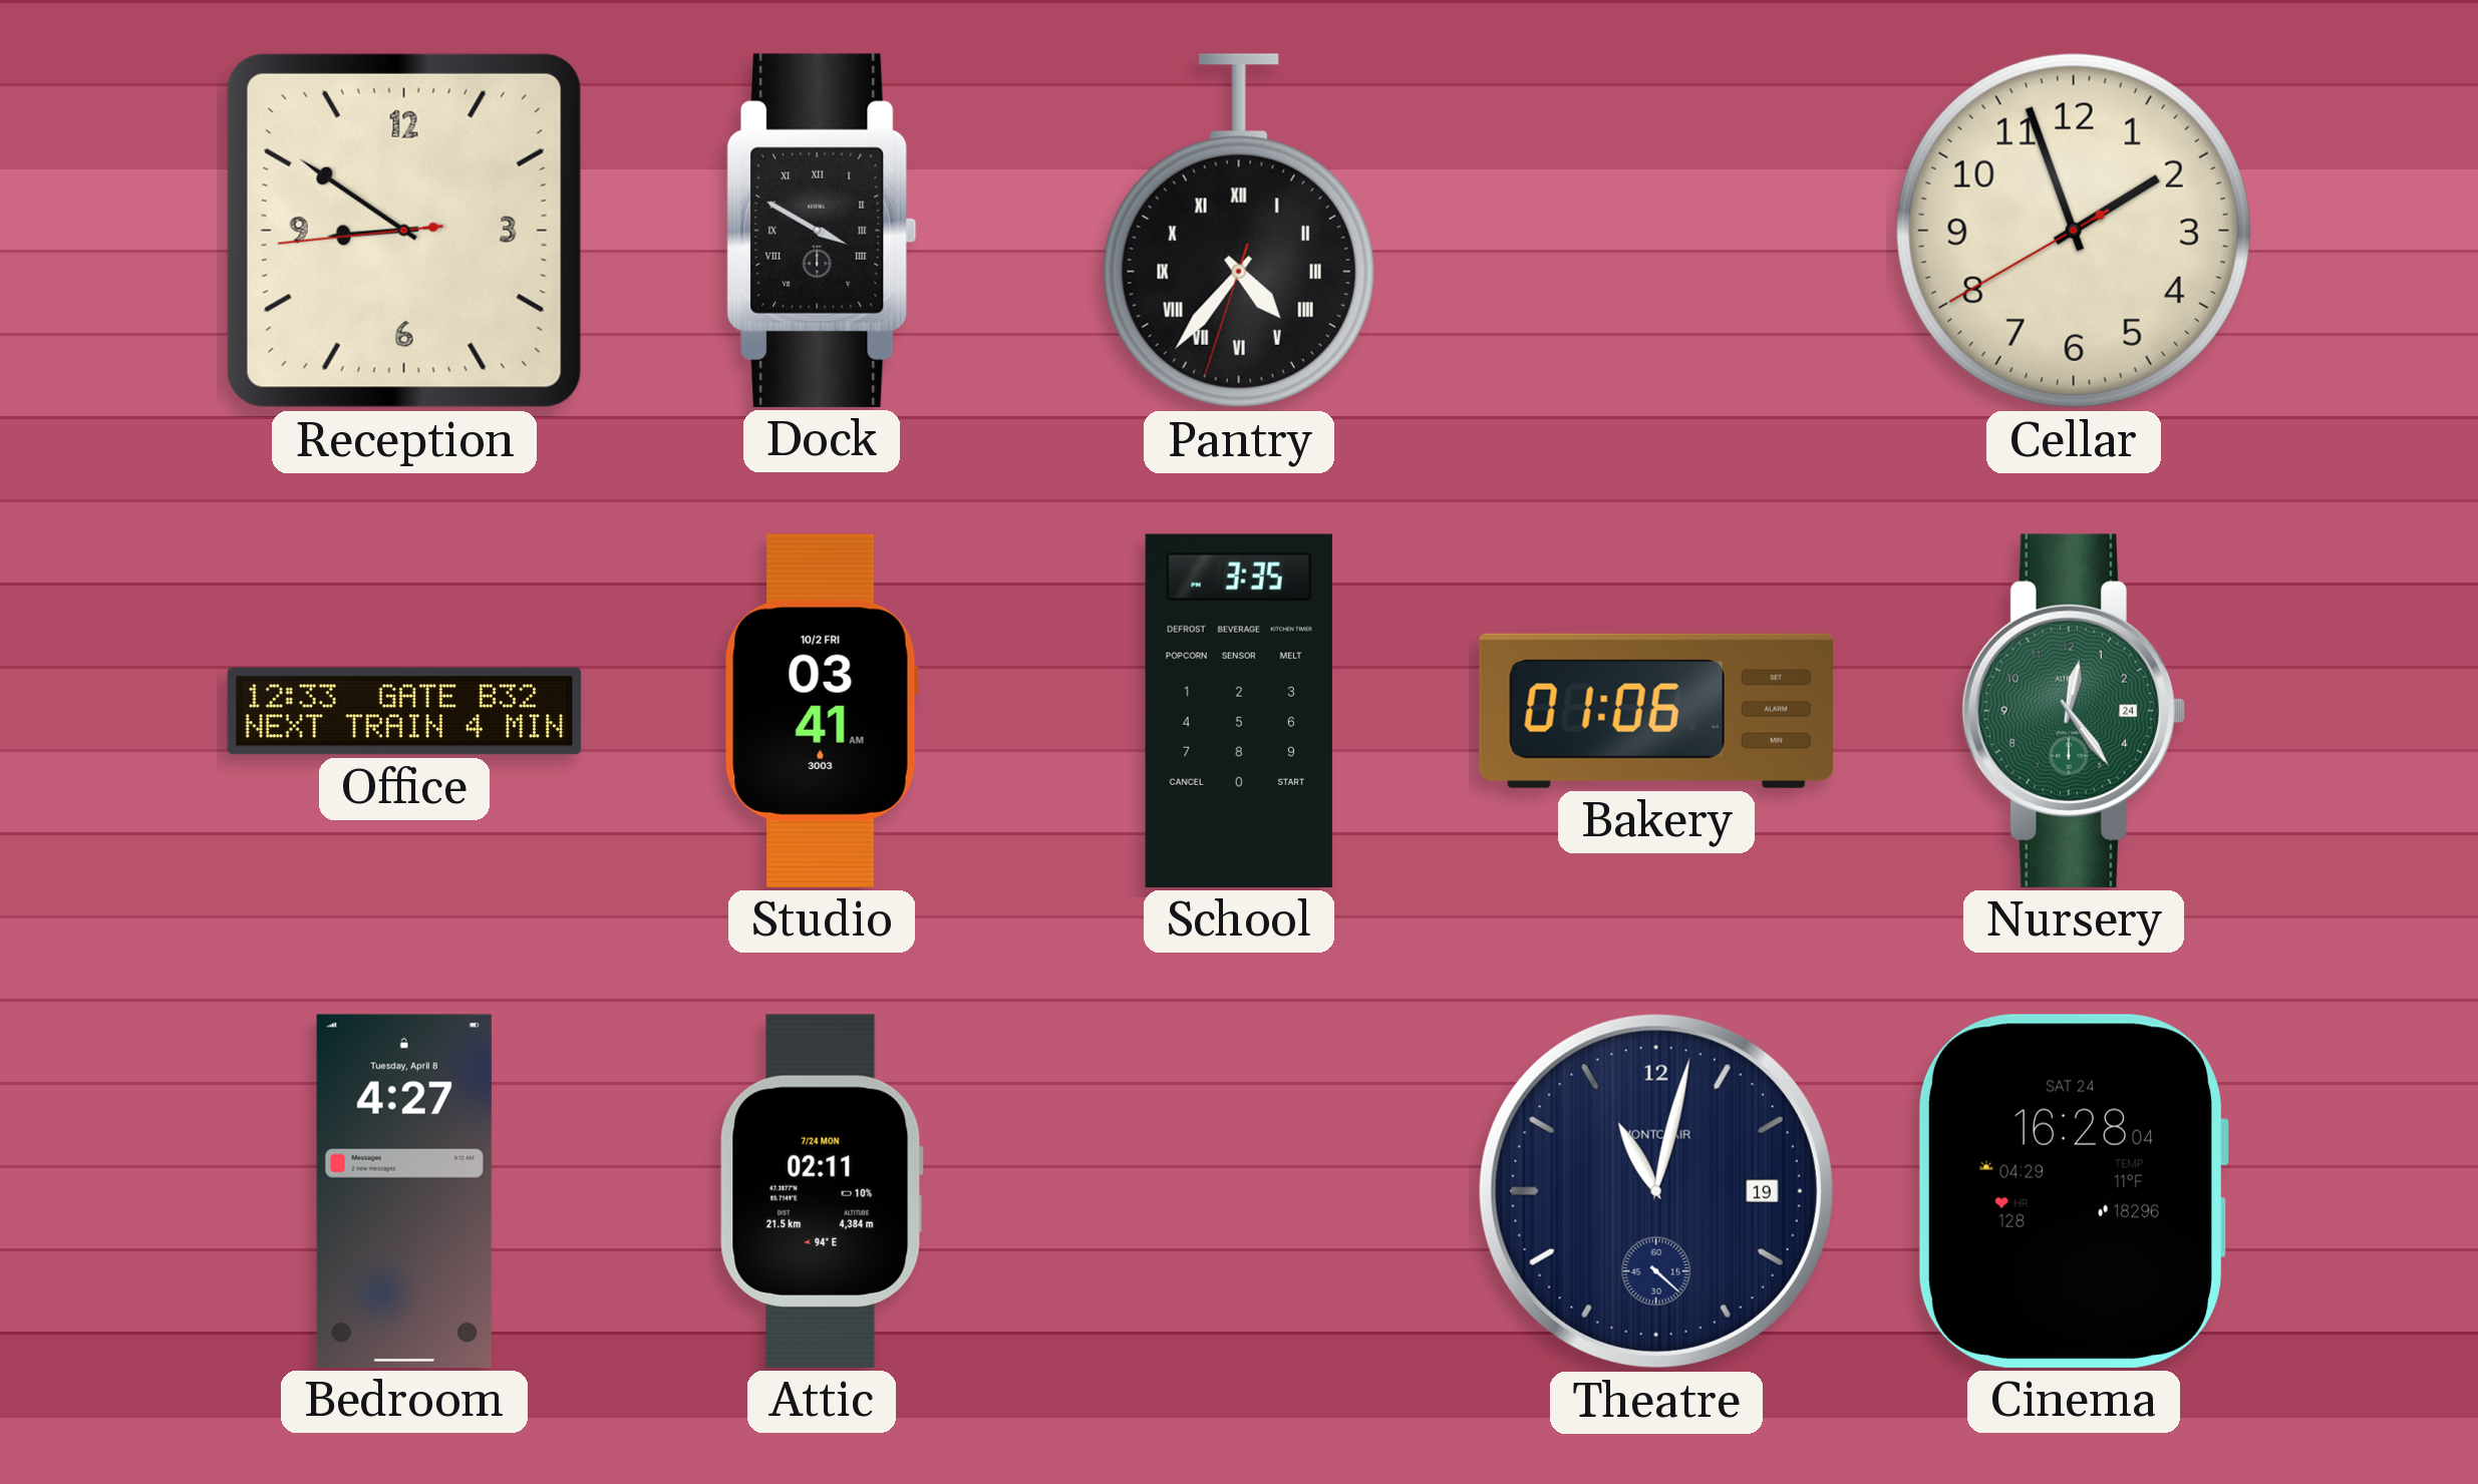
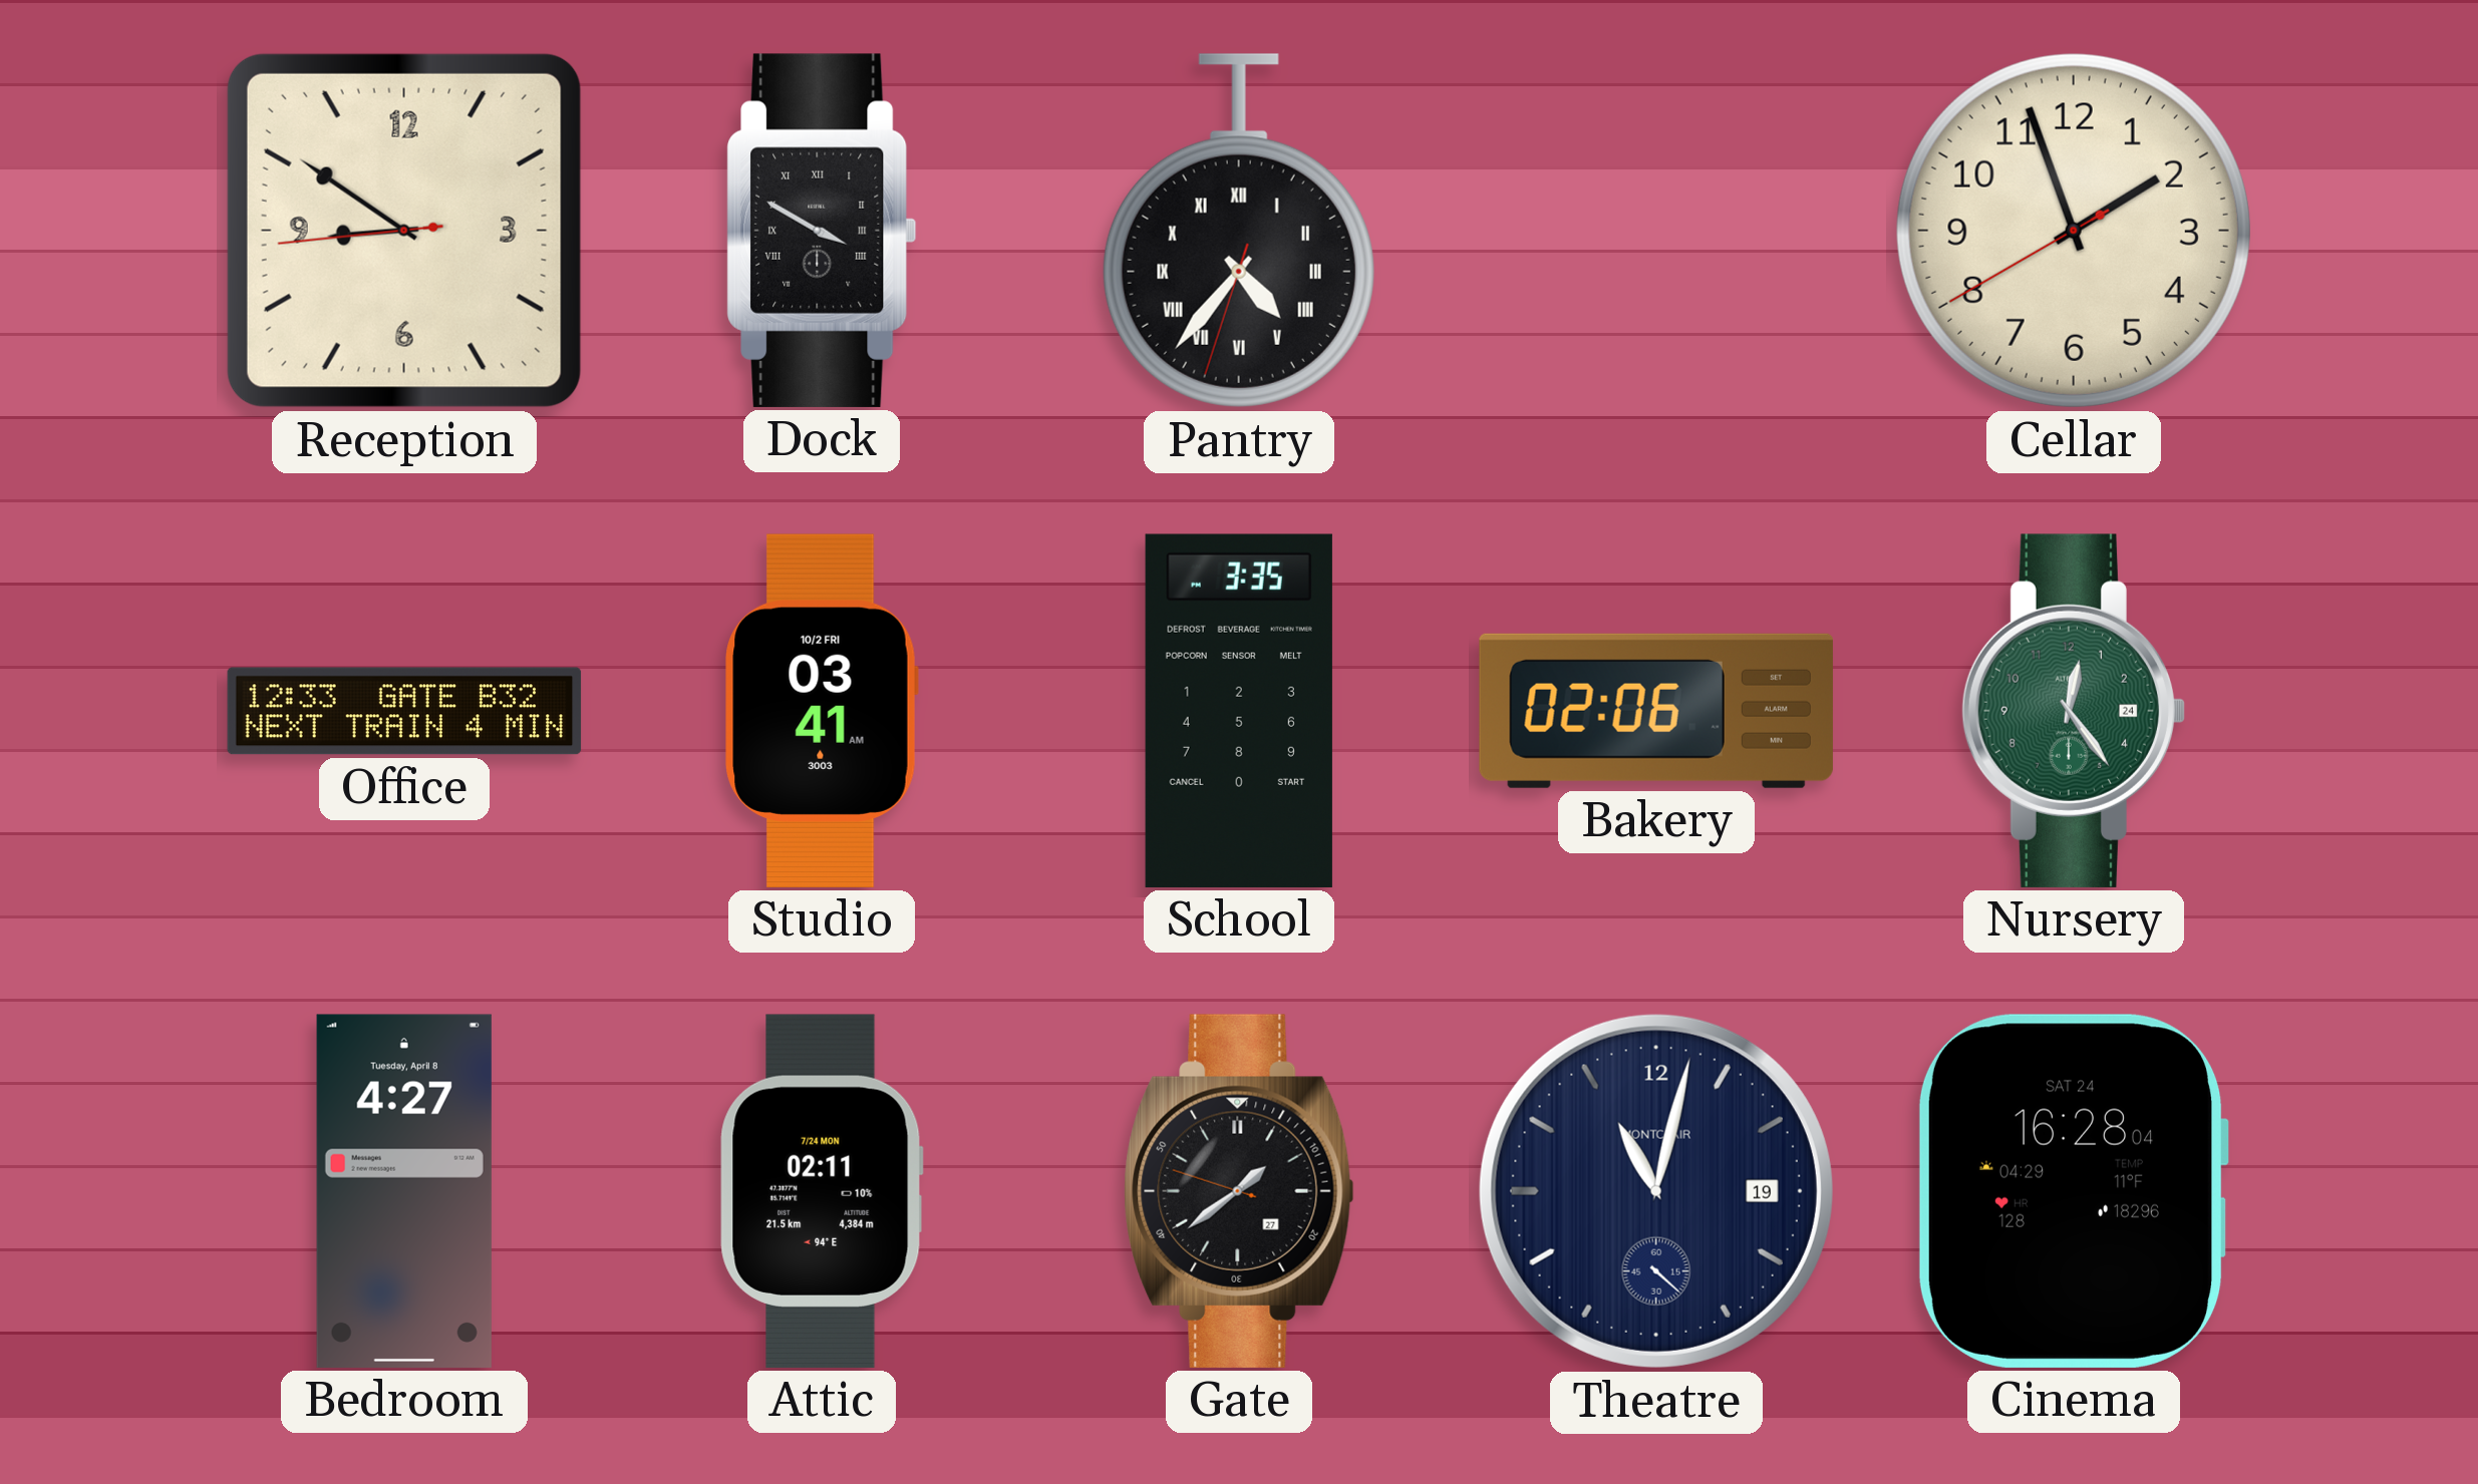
Bakery: 01:06 -> 02:06 (1656, 711)
Gate: none -> 1:38 (1239, 1191)
